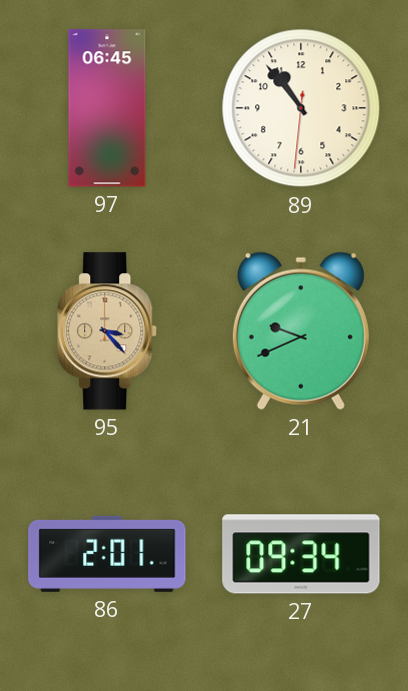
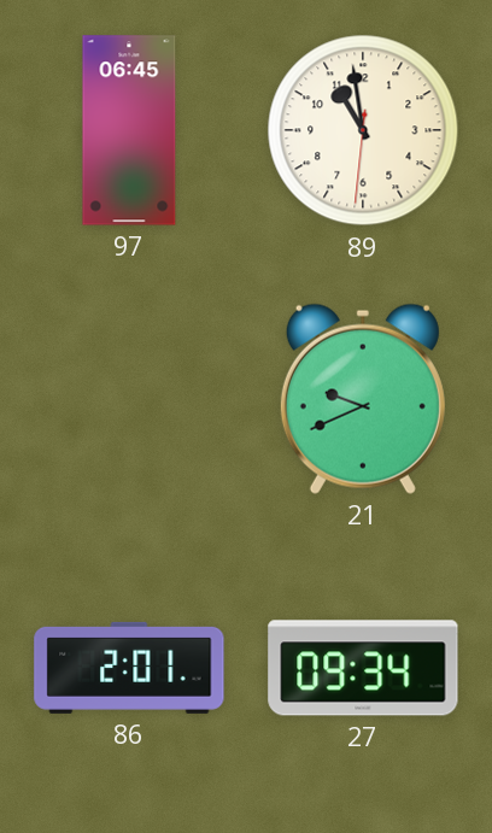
89: 10:53 -> 10:58 (363, 130)
95: 3:23 -> none (108, 331)
